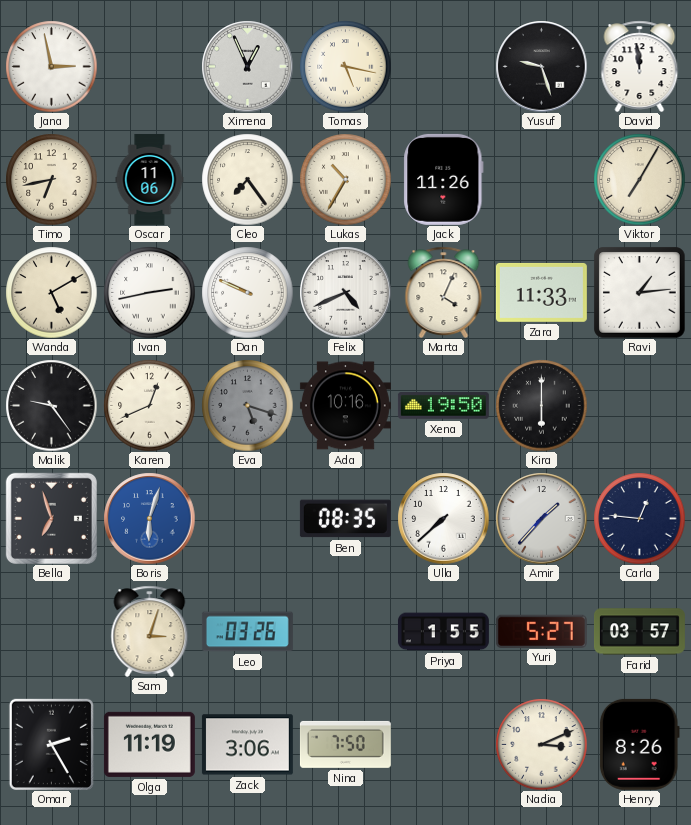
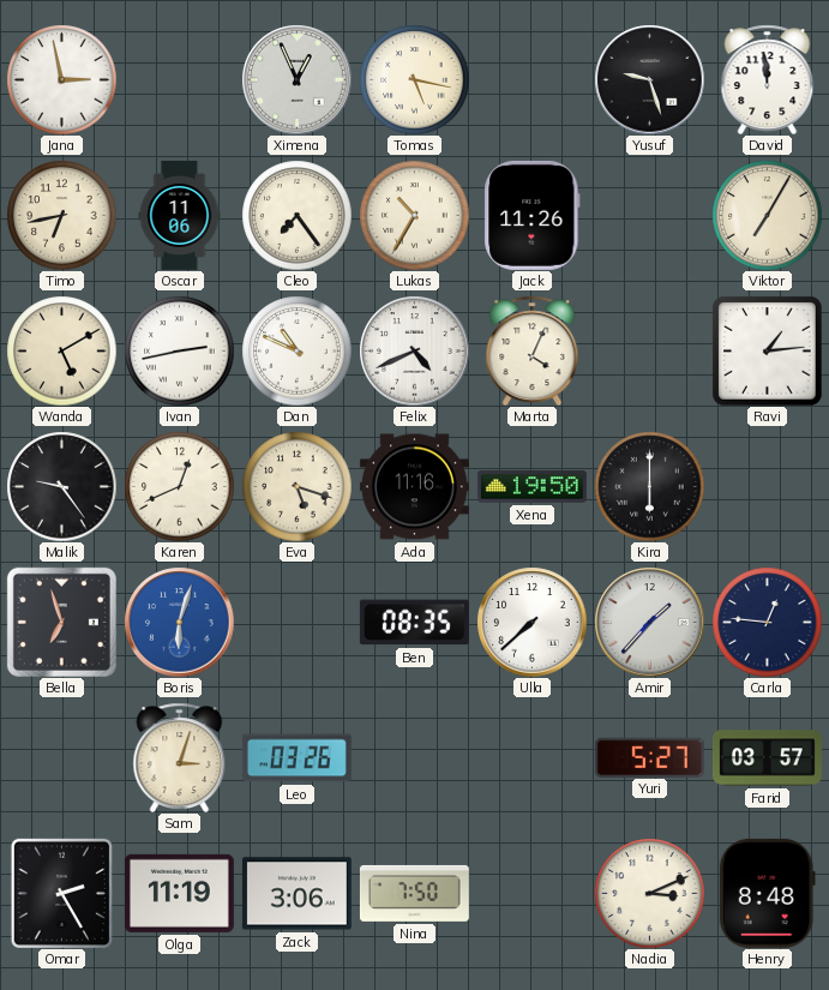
Dan: 9:49 -> 10:49 (296, 350)
Zara: 11:33 -> none (541, 292)
Eva dial: grey -> cream (296, 486)
Ada: 10:16 -> 11:16 (414, 487)
Priya: 1:55 -> none (443, 632)
Henry: 8:26 -> 8:48 (767, 893)
